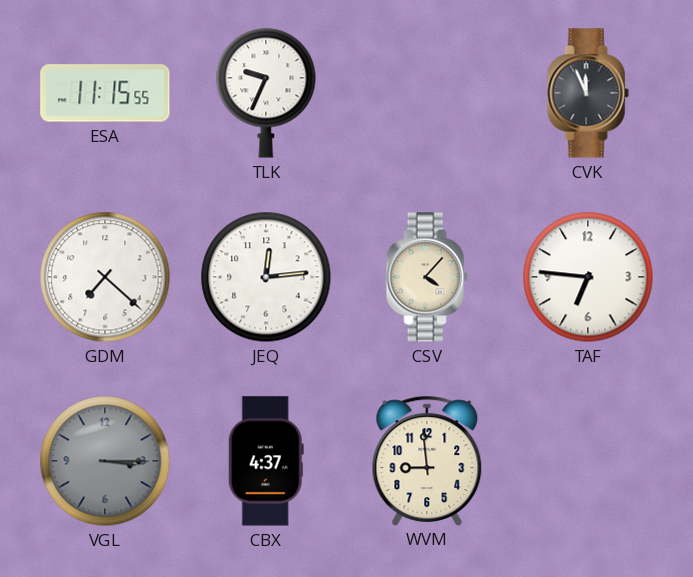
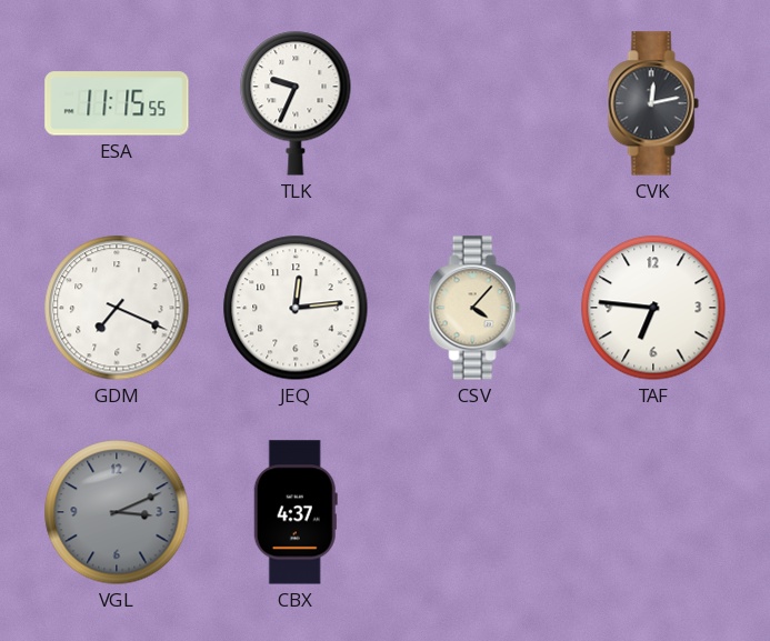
CVK: 11:56 -> 12:13 (653, 103)
GDM: 7:22 -> 7:19 (117, 308)
VGL: 3:15 -> 3:11 (117, 512)
WVM: 8:59 -> none (427, 460)
